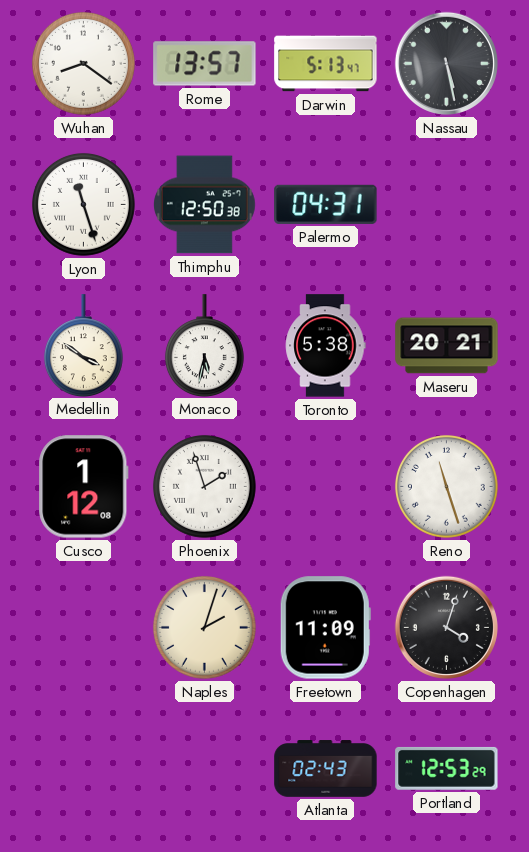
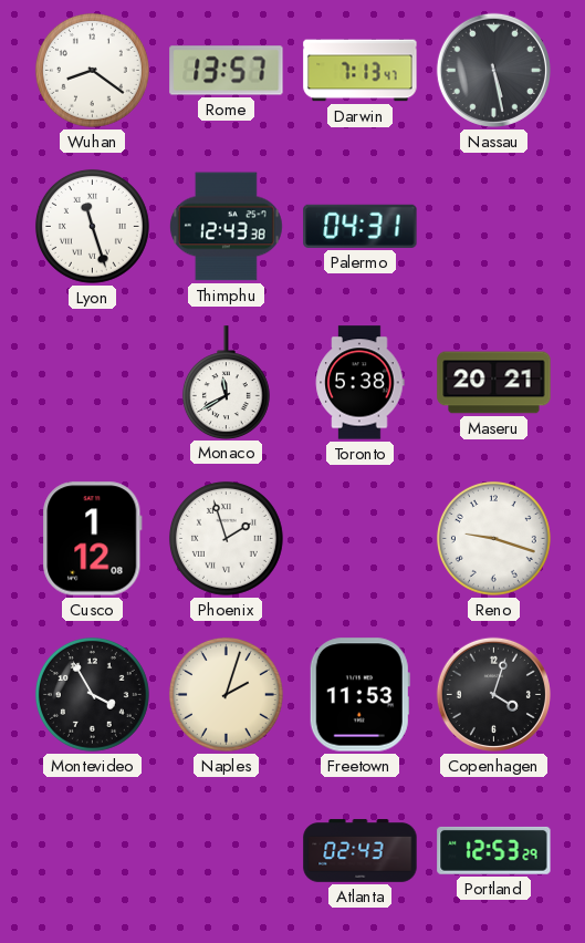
Darwin: 5:13 -> 7:13 (361, 71)
Thimphu: 12:50 -> 12:43 (227, 227)
Medellin: 3:51 -> none (83, 345)
Monaco: 5:32 -> 11:40 (226, 382)
Reno: 11:27 -> 9:18 (493, 538)
Montevideo: none -> 3:55 (92, 694)
Freetown: 11:09 -> 11:53 (359, 695)
